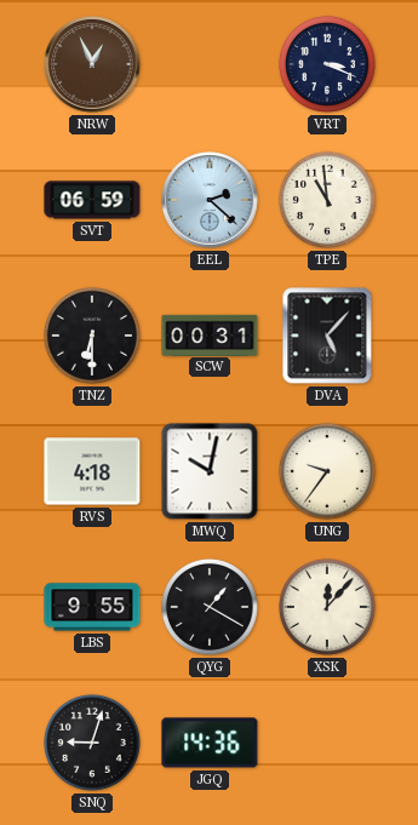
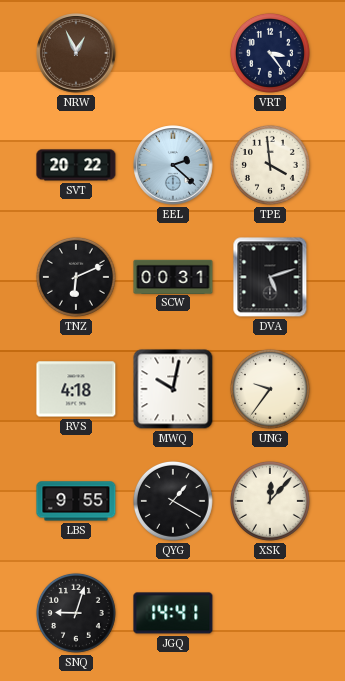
VRT: 3:19 -> 3:24 (270, 53)
SVT: 06:59 -> 20:22 (76, 165)
TPE: 10:59 -> 3:59 (270, 165)
TNZ: 6:30 -> 6:11 (76, 277)
DVA: 5:07 -> 5:12 (270, 277)
JGQ: 14:36 -> 14:41 (173, 613)
